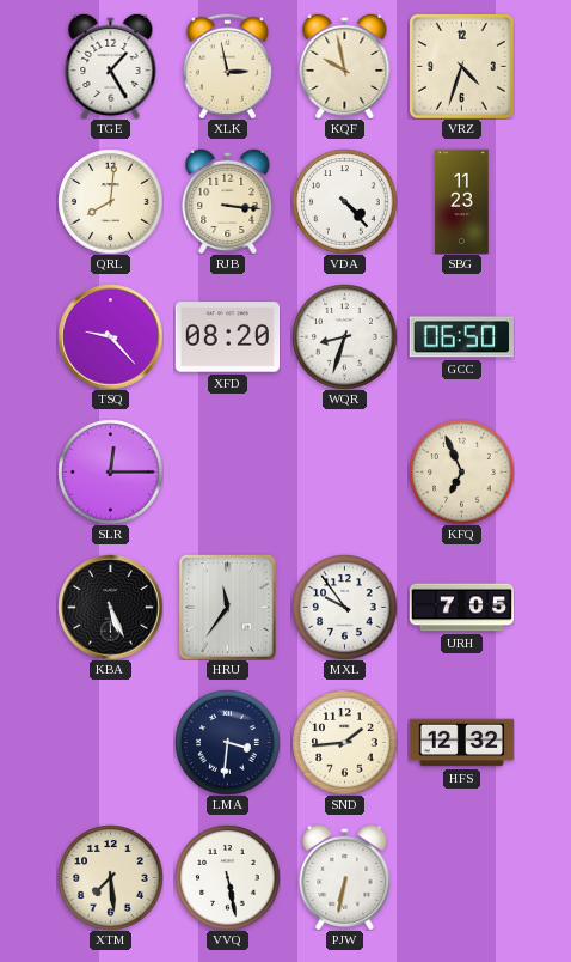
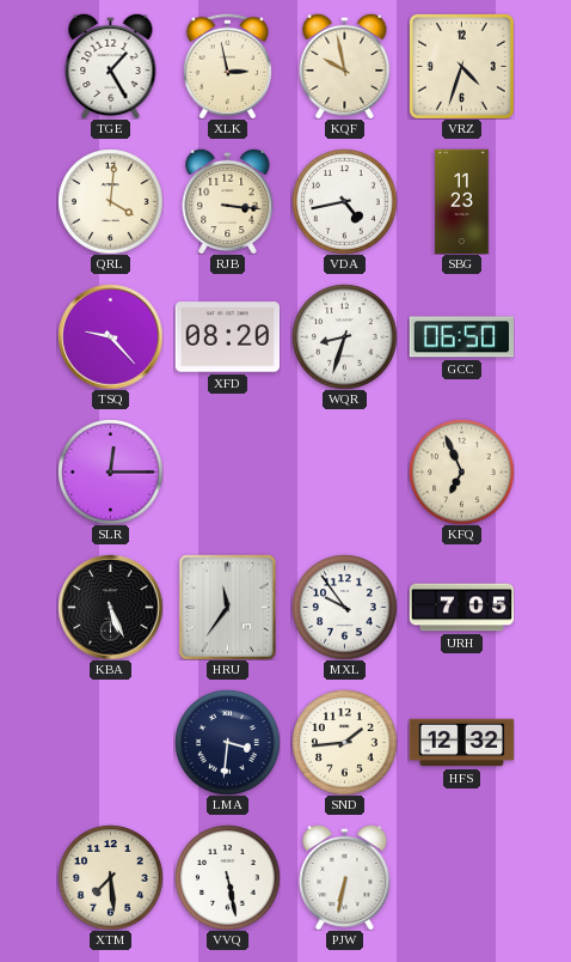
QRL: 8:01 -> 4:01 (110, 201)
VDA: 4:23 -> 4:43 (344, 201)
